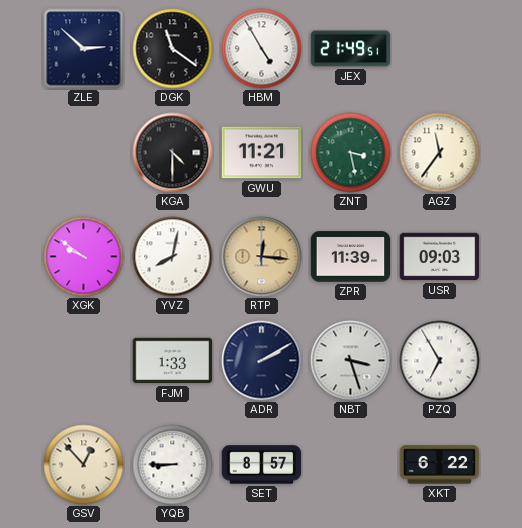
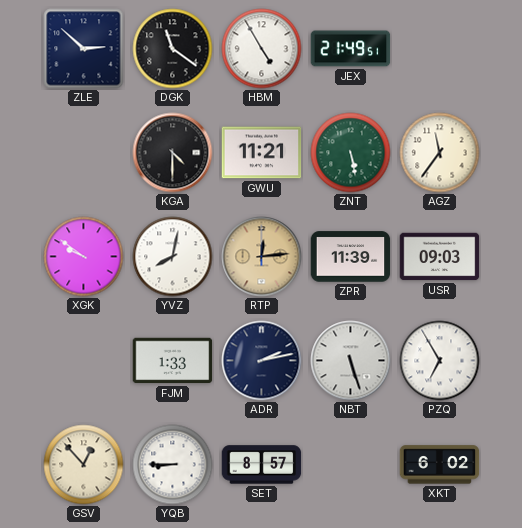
ZNT: 3:28 -> 5:28 (351, 153)
RTP: 12:16 -> 12:14 (262, 257)
ADR: 2:10 -> 2:13 (262, 361)
NBT: 3:27 -> 5:27 (351, 361)
XKT: 6:22 -> 6:02 (440, 465)
